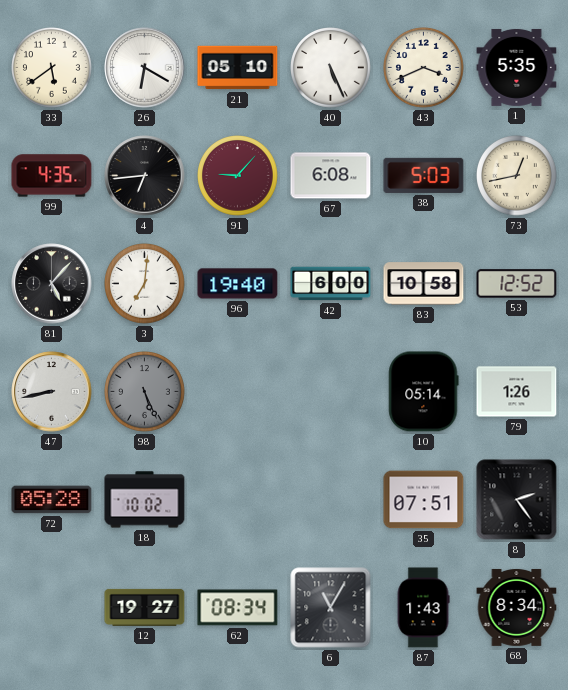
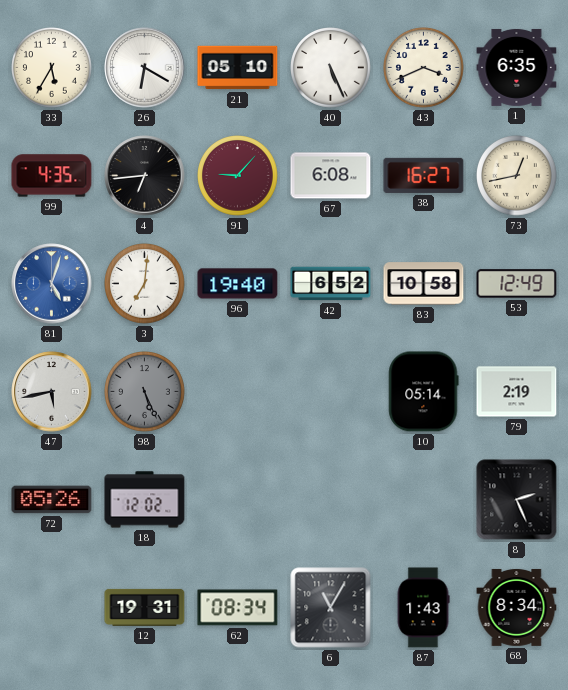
33: 5:39 -> 5:35 (52, 68)
1: 5:35 -> 6:35 (517, 67)
38: 5:03 -> 16:27 (424, 175)
81: 5:07 -> 5:03 (52, 284)
81 dial: black -> blue (52, 284)
42: 6:00 -> 6:52 (331, 284)
53: 12:52 -> 12:49 (517, 284)
47: 8:43 -> 5:43 (52, 392)
79: 1:26 -> 2:19 (517, 392)
72: 05:28 -> 05:26 (52, 500)
18: 10:02 -> 12:02 (145, 500)
35: 07:51 -> none (424, 500)
8: 2:24 -> 2:26 (517, 500)
12: 19:27 -> 19:31 (145, 607)
